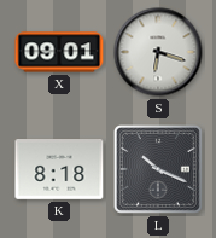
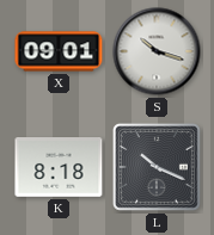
S: 6:18 -> 10:18 (157, 51)
